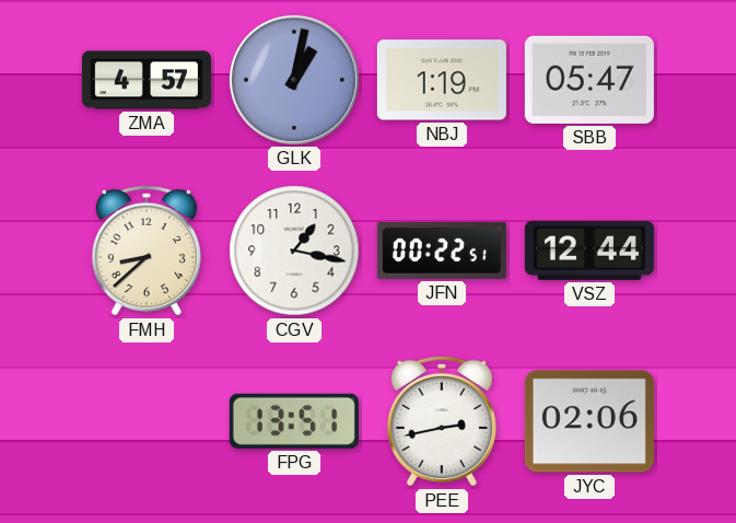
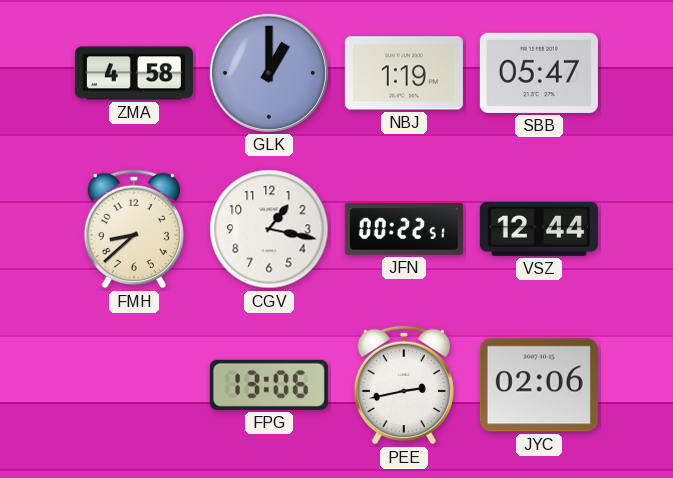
ZMA: 4:57 -> 4:58 (134, 73)
GLK: 1:02 -> 1:00 (269, 73)
FPG: 13:51 -> 13:06 (269, 385)
